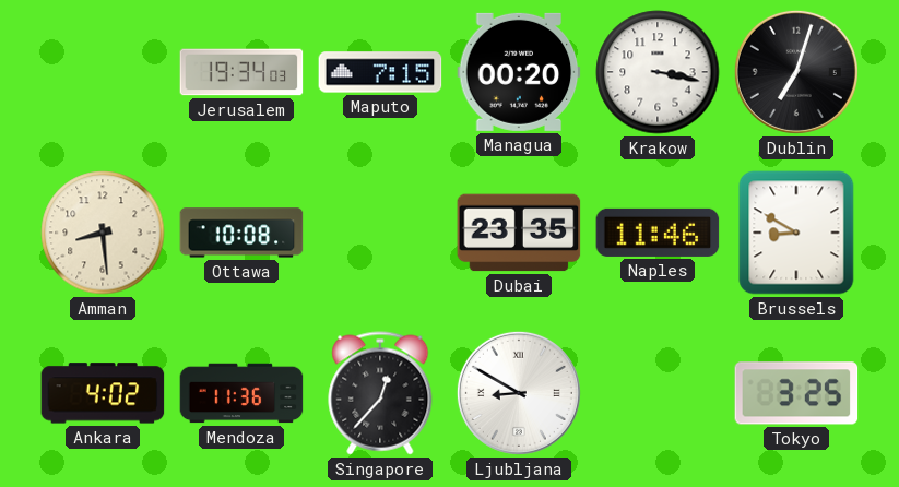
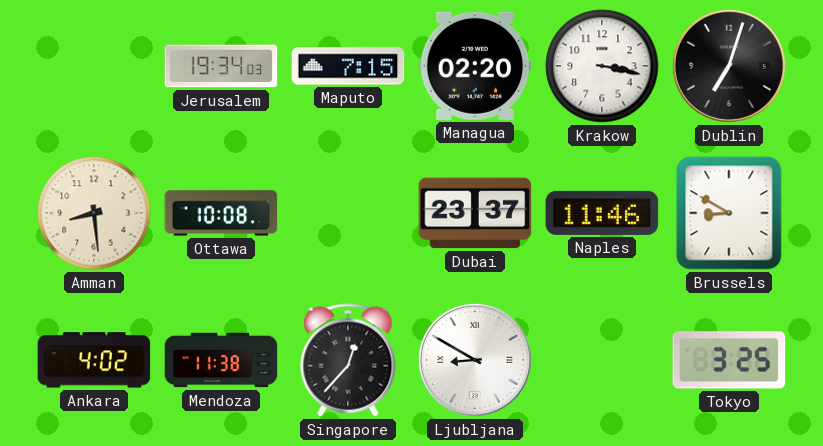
Managua: 00:20 -> 02:20 (475, 66)
Dubai: 23:35 -> 23:37 (475, 213)
Mendoza: 11:36 -> 11:38 (221, 360)
